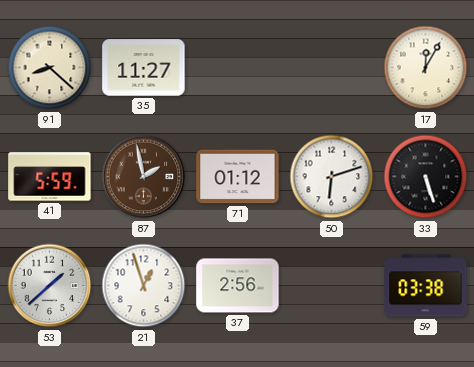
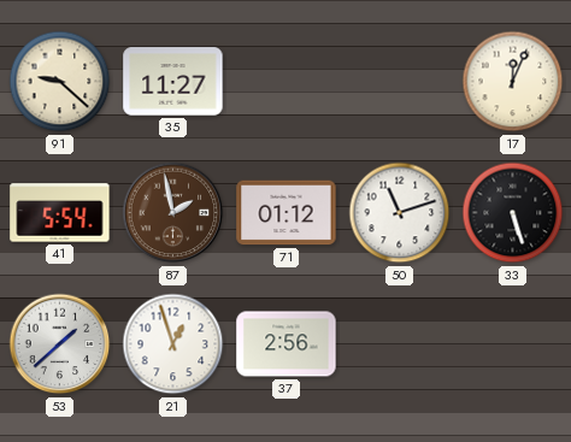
91: 8:22 -> 9:22 (60, 82)
17: 12:05 -> 12:04 (513, 82)
41: 5:59 -> 5:54 (60, 213)
50: 6:12 -> 11:12 (400, 213)
59: 03:38 -> none (426, 286)
